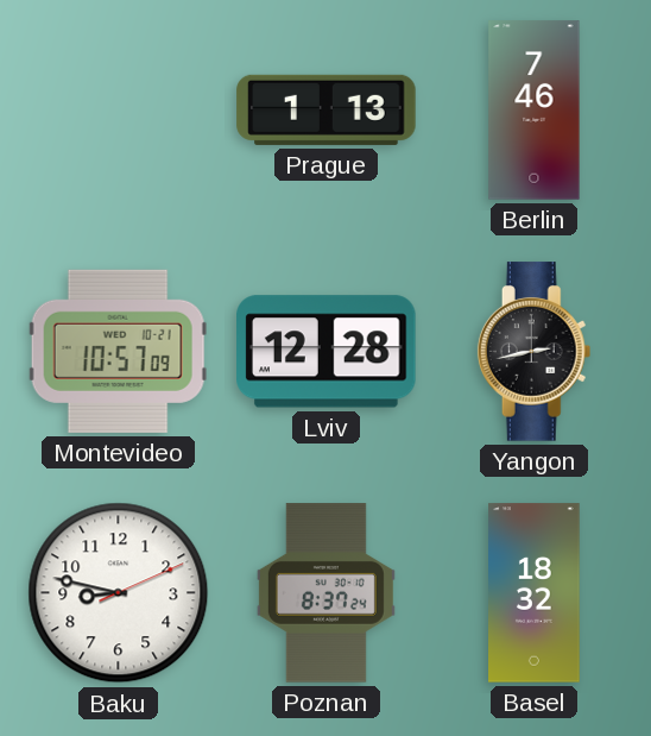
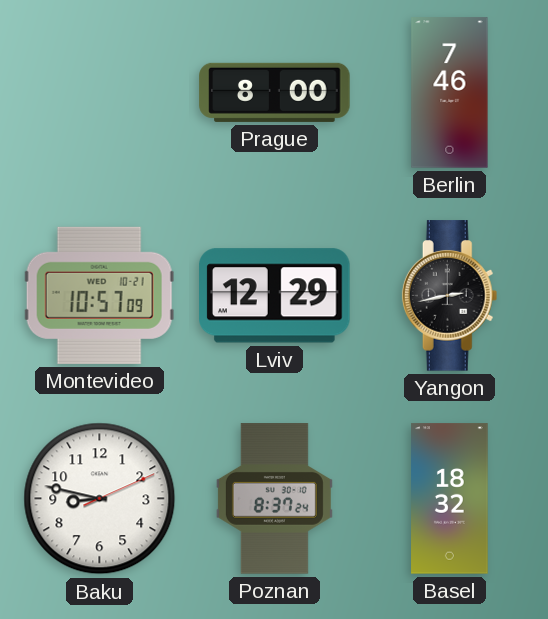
Prague: 1:13 -> 8:00 (275, 92)
Lviv: 12:28 -> 12:29 (275, 296)
